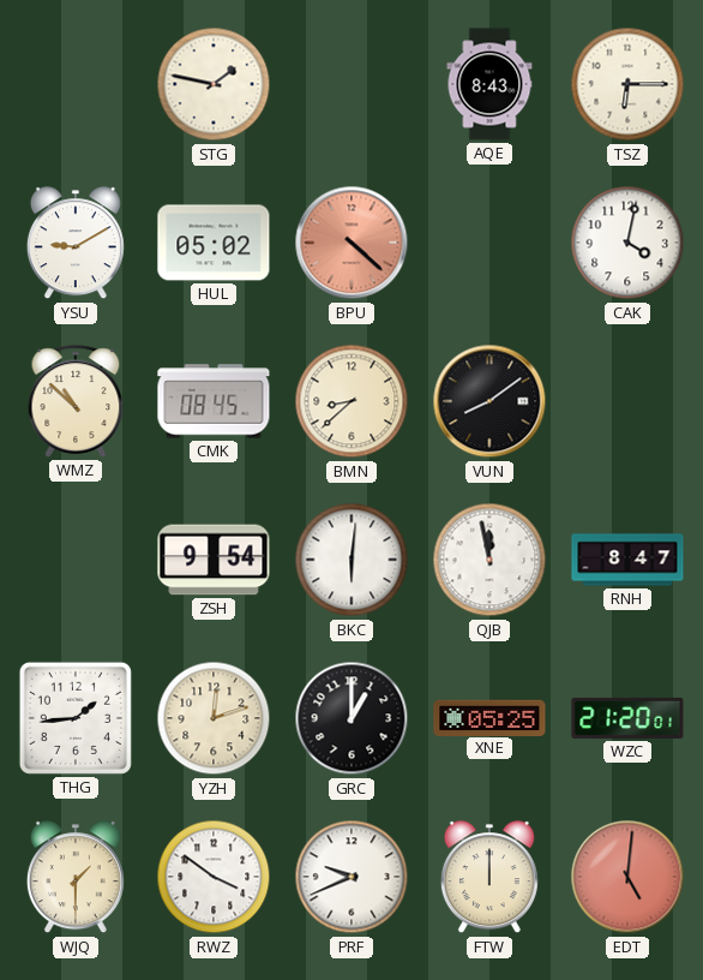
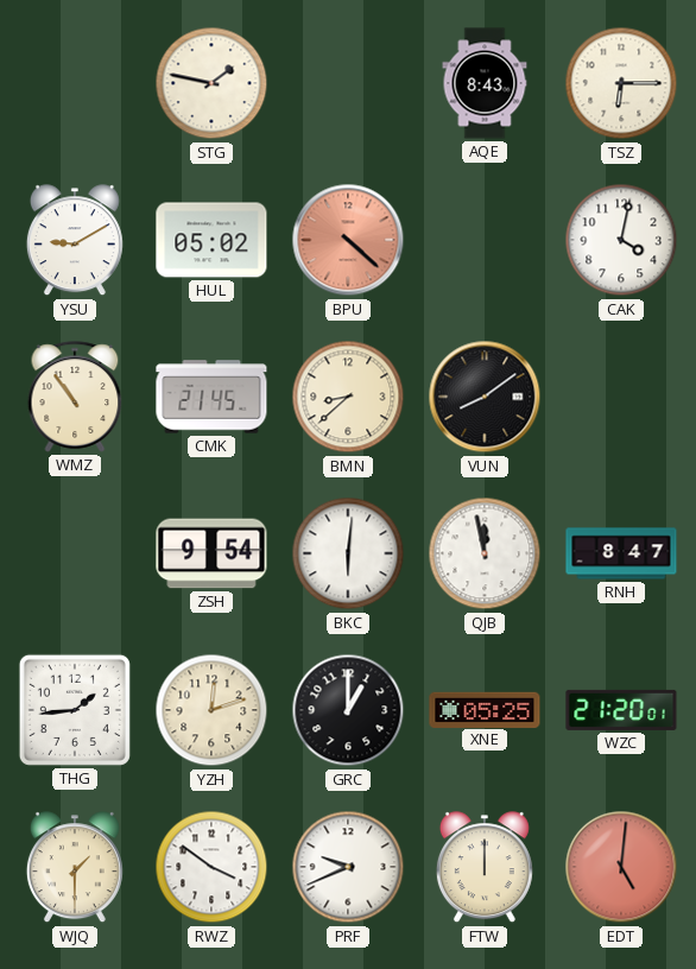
WMZ: 10:52 -> 10:54 (75, 397)
CMK: 08:45 -> 21:45 (211, 397)
